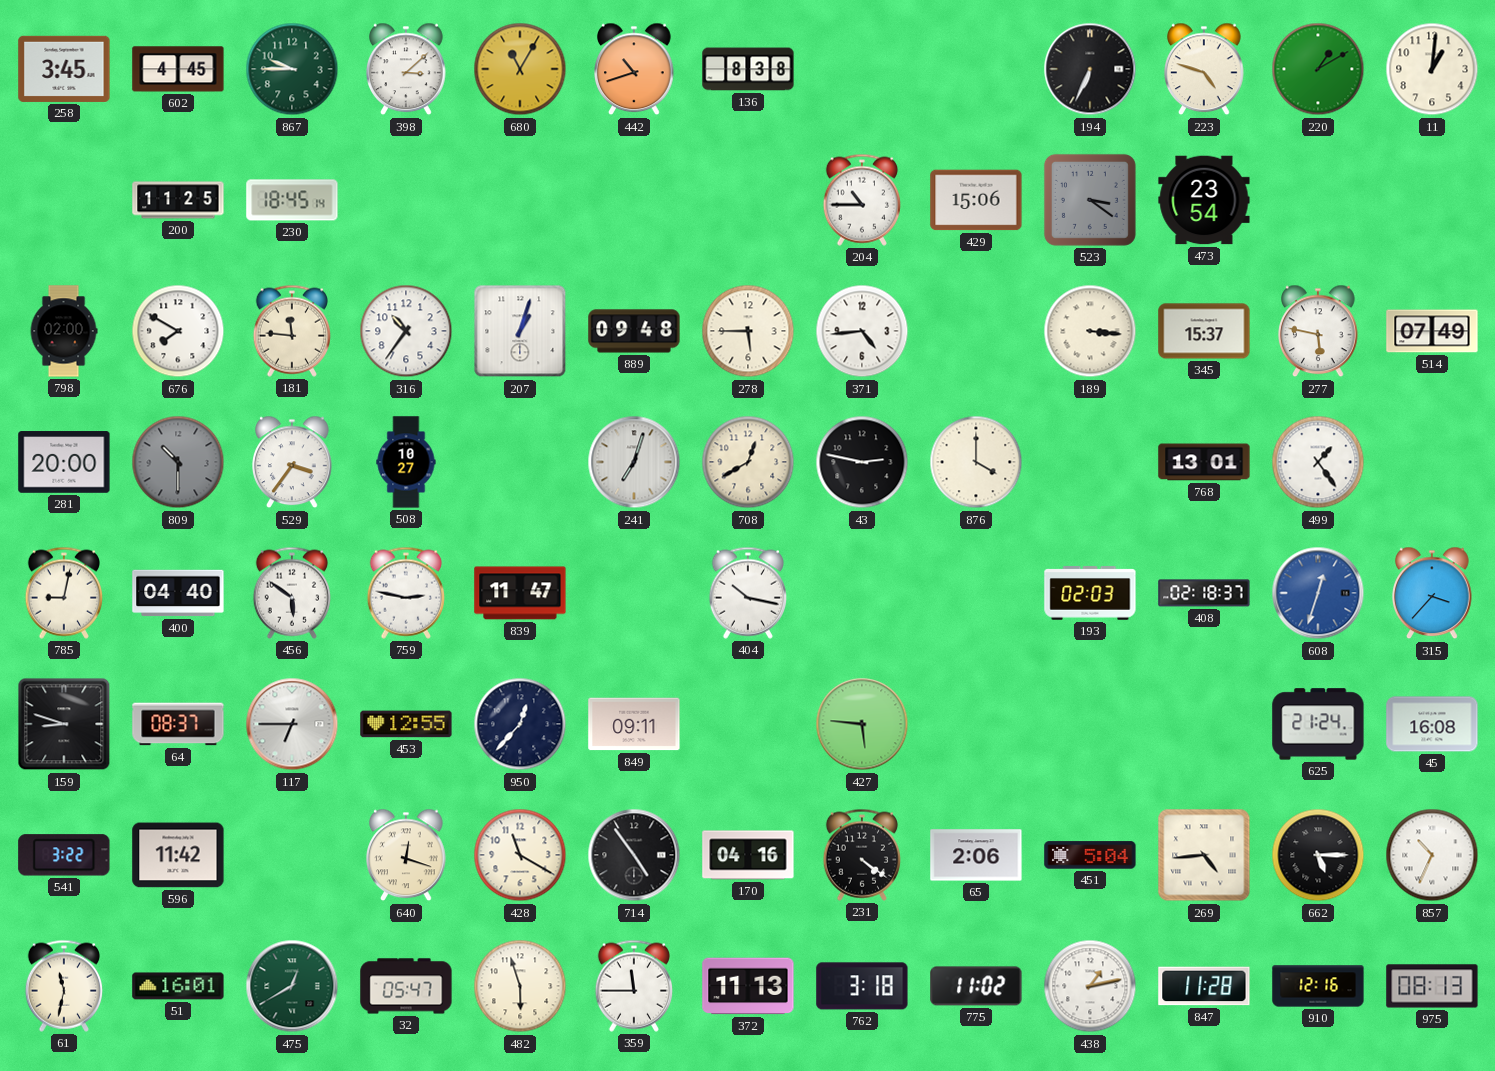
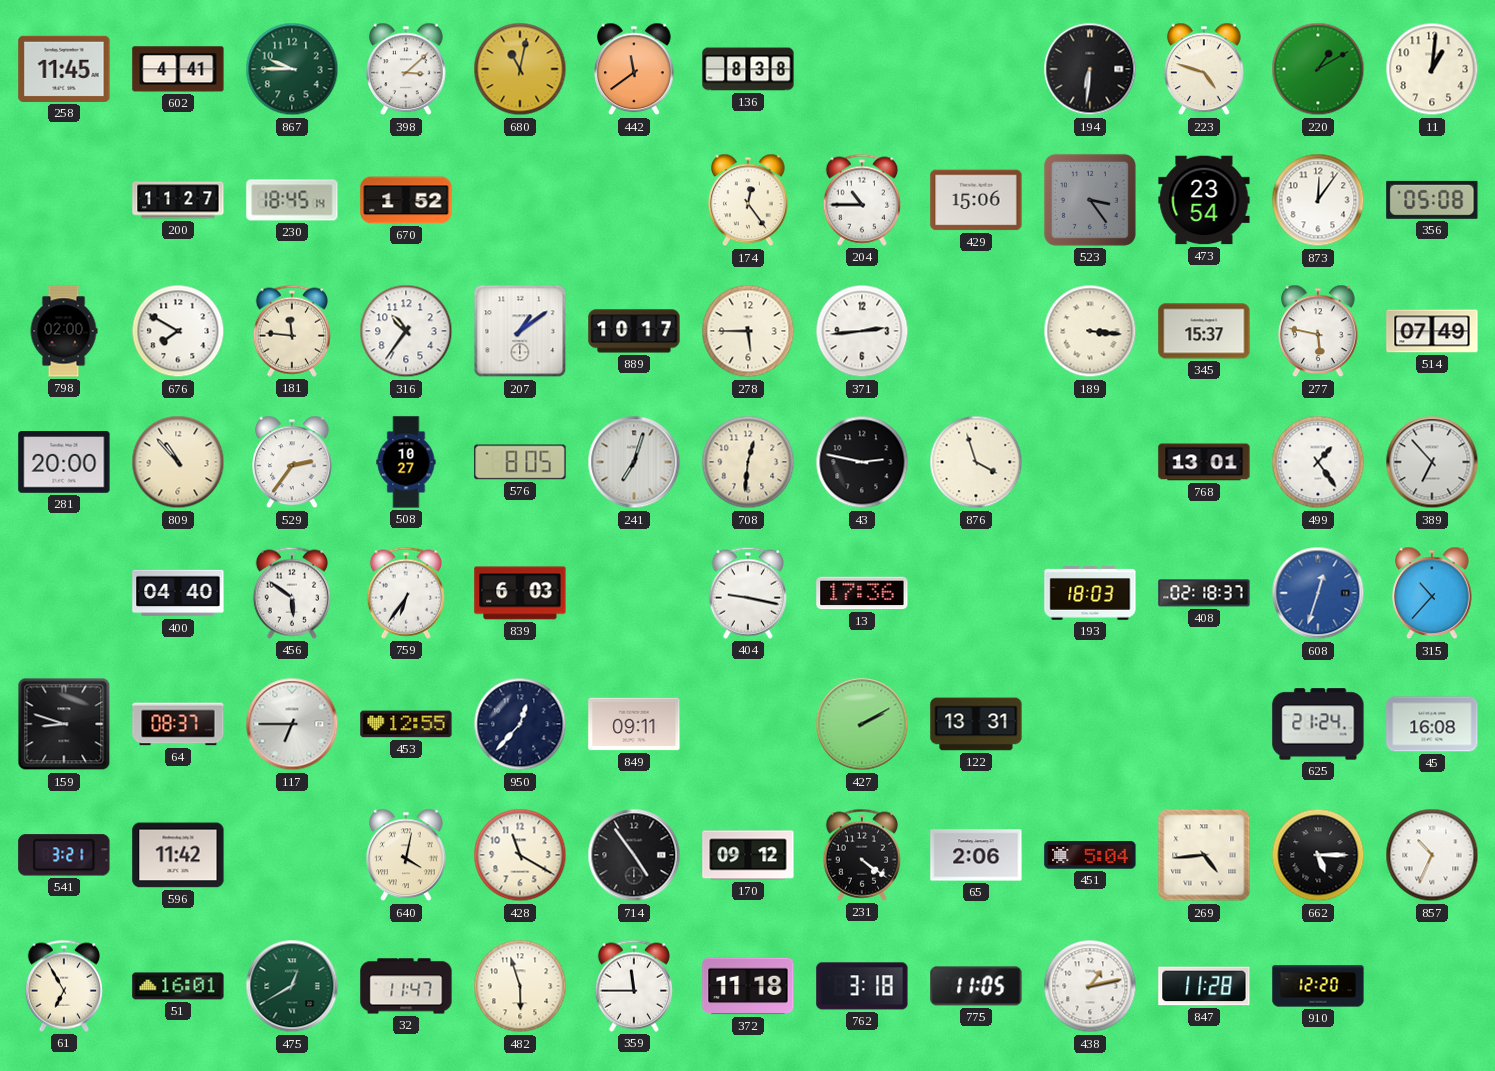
258: 3:45 -> 11:45 (64, 69)
602: 4:45 -> 4:41 (178, 69)
680: 11:05 -> 11:02 (520, 69)
442: 10:42 -> 11:39 (634, 69)
194: 6:34 -> 6:31 (1090, 69)
200: 11:25 -> 11:27 (178, 200)
670: none -> 1:52 (406, 200)
174: none -> 12:24 (748, 200)
523: 3:21 -> 3:24 (1090, 200)
873: none -> 12:06 (1318, 200)
356: none -> 05:08 (1432, 200)
207: 1:03 -> 1:09 (520, 331)
889: 09:48 -> 10:17 (634, 331)
371: 4:44 -> 2:44 (862, 331)
809: 10:30 -> 10:53 (178, 462)
809 dial: grey -> cream (178, 462)
529: 3:36 -> 2:36 (292, 462)
576: none -> 8:05 (520, 462)
708: 12:40 -> 12:31 (748, 462)
876: 4:00 -> 3:57 (976, 462)
389: none -> 6:53 (1432, 462)
785: 9:02 -> none (63, 593)
759: 2:47 -> 6:36 (405, 593)
839: 11:47 -> 6:03 (520, 593)
404: 10:17 -> 9:17 (747, 593)
13: none -> 17:36 (862, 593)
193: 02:03 -> 18:03 (1090, 593)
315: 3:37 -> 10:37 (1432, 593)
427: 5:46 -> 2:10 (862, 724)
122: none -> 13:31 (976, 724)
541: 3:22 -> 3:21 (64, 855)
640: 12:18 -> 4:02 (406, 855)
170: 04:16 -> 09:12 (748, 855)
61: 11:32 -> 6:55 (63, 986)
32: 05:47 -> 11:47 (406, 986)
372: 11:13 -> 11:18 (748, 986)
775: 11:02 -> 11:05 (976, 986)
910: 12:16 -> 12:20 (1318, 986)
975: 08:13 -> none (1432, 986)
